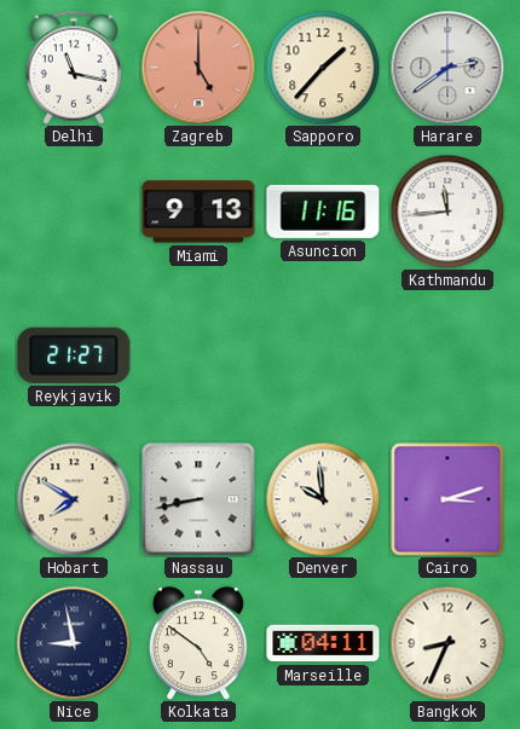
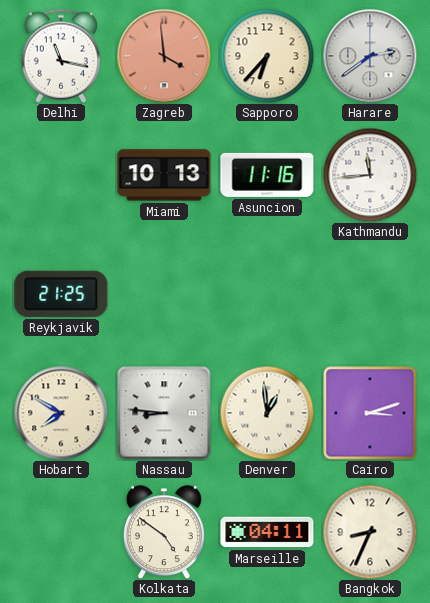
Zagreb: 5:00 -> 3:59 (164, 56)
Sapporo: 1:37 -> 6:37 (267, 56)
Miami: 9:13 -> 10:13 (164, 175)
Reykjavik: 21:27 -> 21:25 (61, 294)
Nassau: 8:43 -> 8:46 (164, 413)
Denver: 9:59 -> 12:59 (267, 413)
Nice: 8:58 -> none (74, 643)
